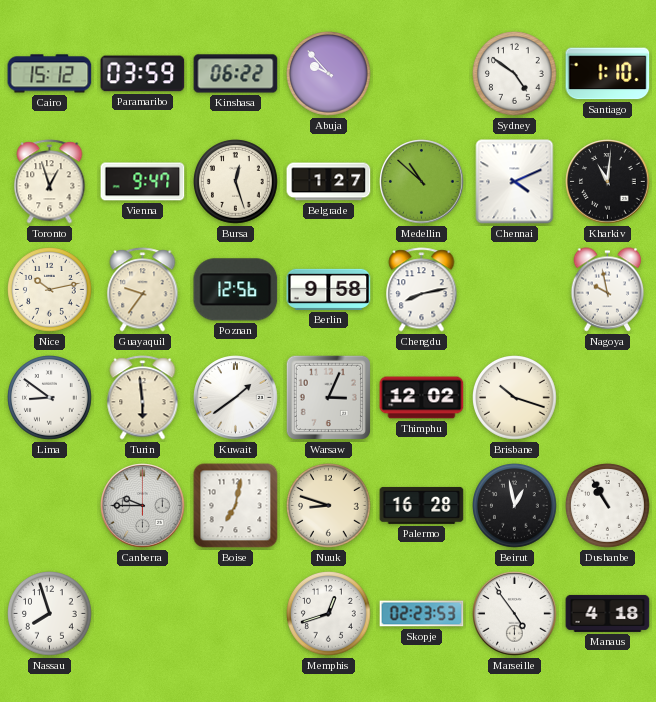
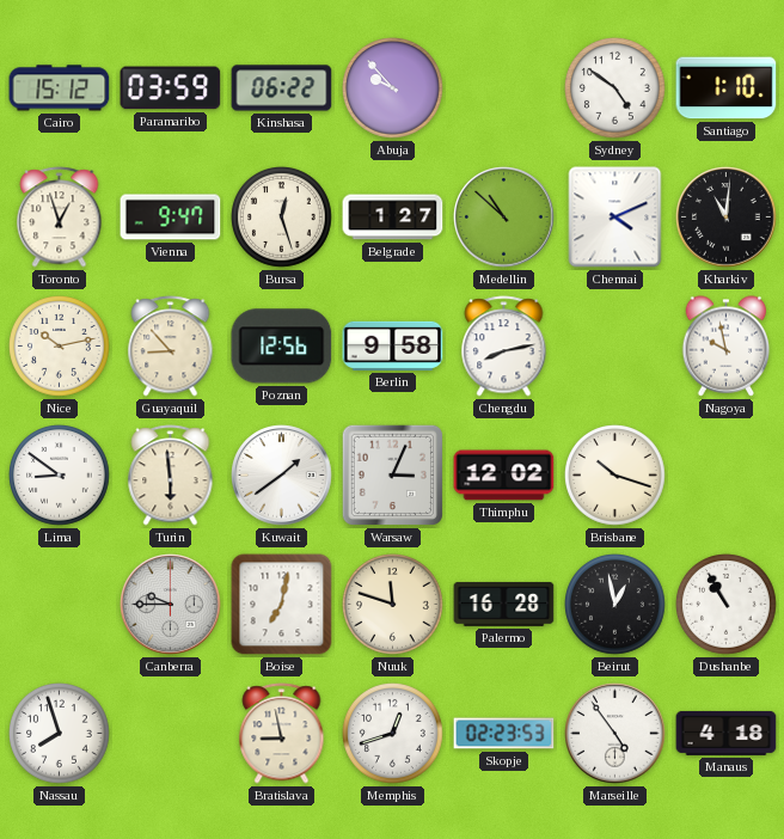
Guayaquil: 9:36 -> 8:53 (171, 347)
Nuuk: 8:48 -> 11:48 (393, 605)
Bratislava: none -> 8:58 (282, 734)
